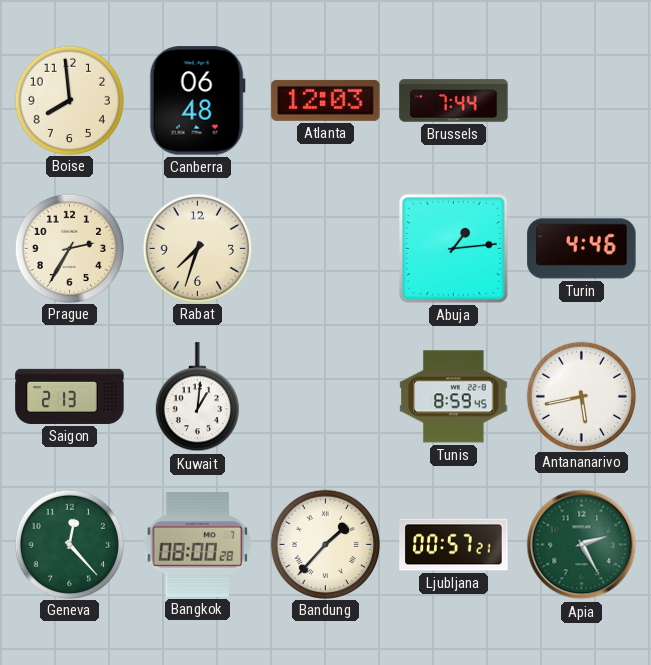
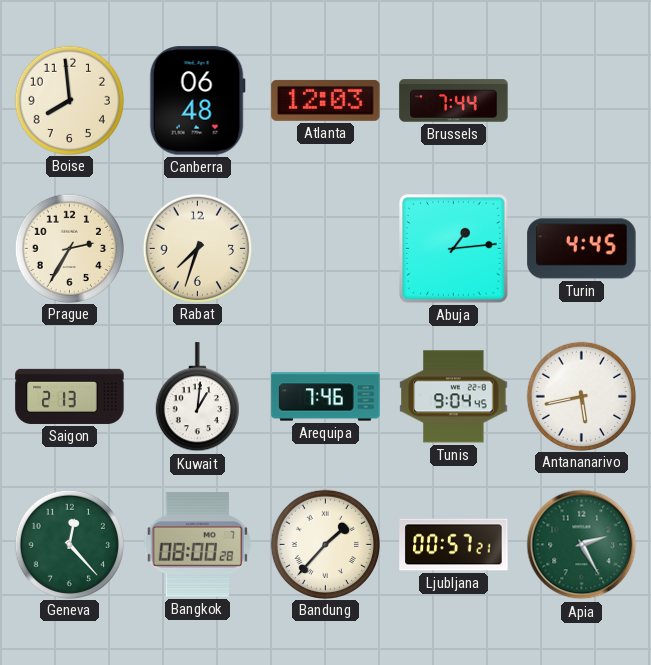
Turin: 4:46 -> 4:45 (582, 249)
Arequipa: none -> 7:46 (326, 397)
Tunis: 8:59 -> 9:04 (454, 397)
